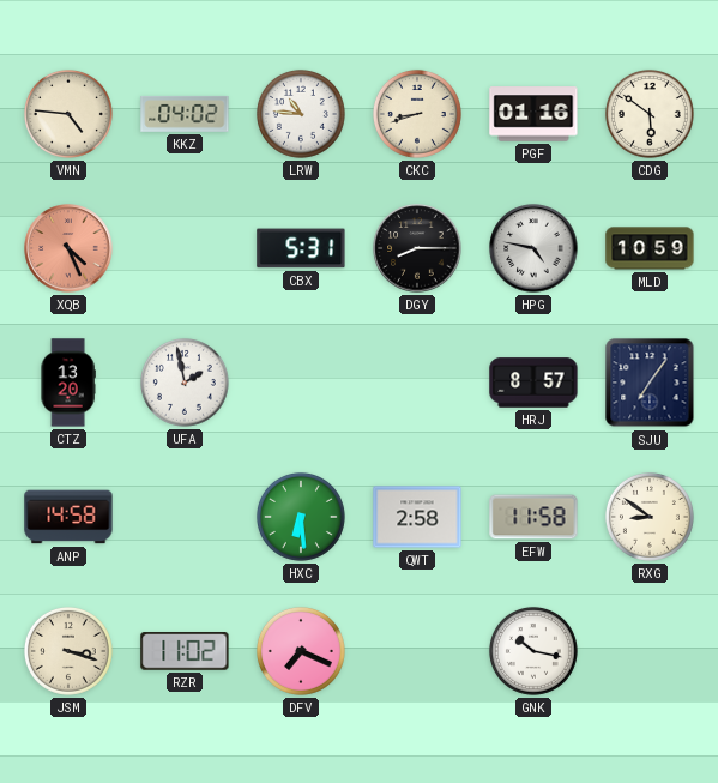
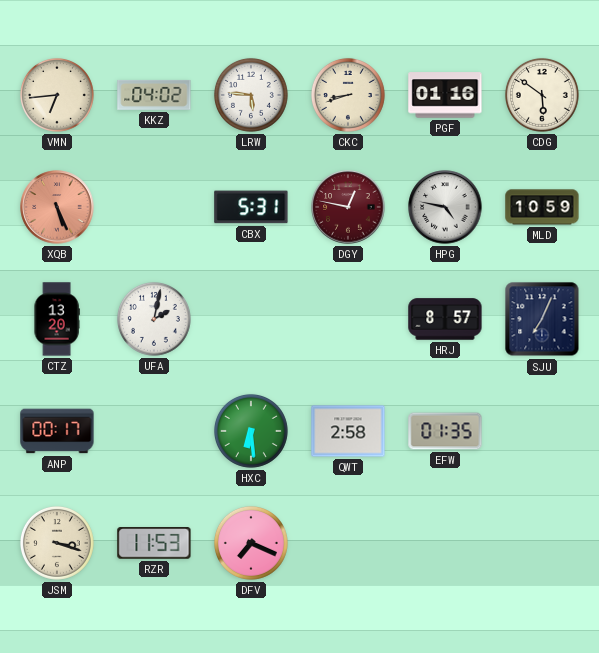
VMN: 4:46 -> 6:44 (57, 95)
LRW: 10:46 -> 5:46 (251, 95)
XQB: 4:26 -> 5:26 (57, 207)
DGY: 8:15 -> 12:47 (348, 207)
DGY dial: black -> burgundy (348, 207)
UFA: 1:58 -> 2:02 (154, 319)
SJU: 7:06 -> 7:04 (542, 319)
ANP: 14:58 -> 00:17 (57, 431)
EFW: 11:58 -> 01:35 (445, 431)
RXG: 8:51 -> none (650, 517)
RZR: 11:02 -> 11:53 (154, 543)
GNK: 10:17 -> none (533, 651)
